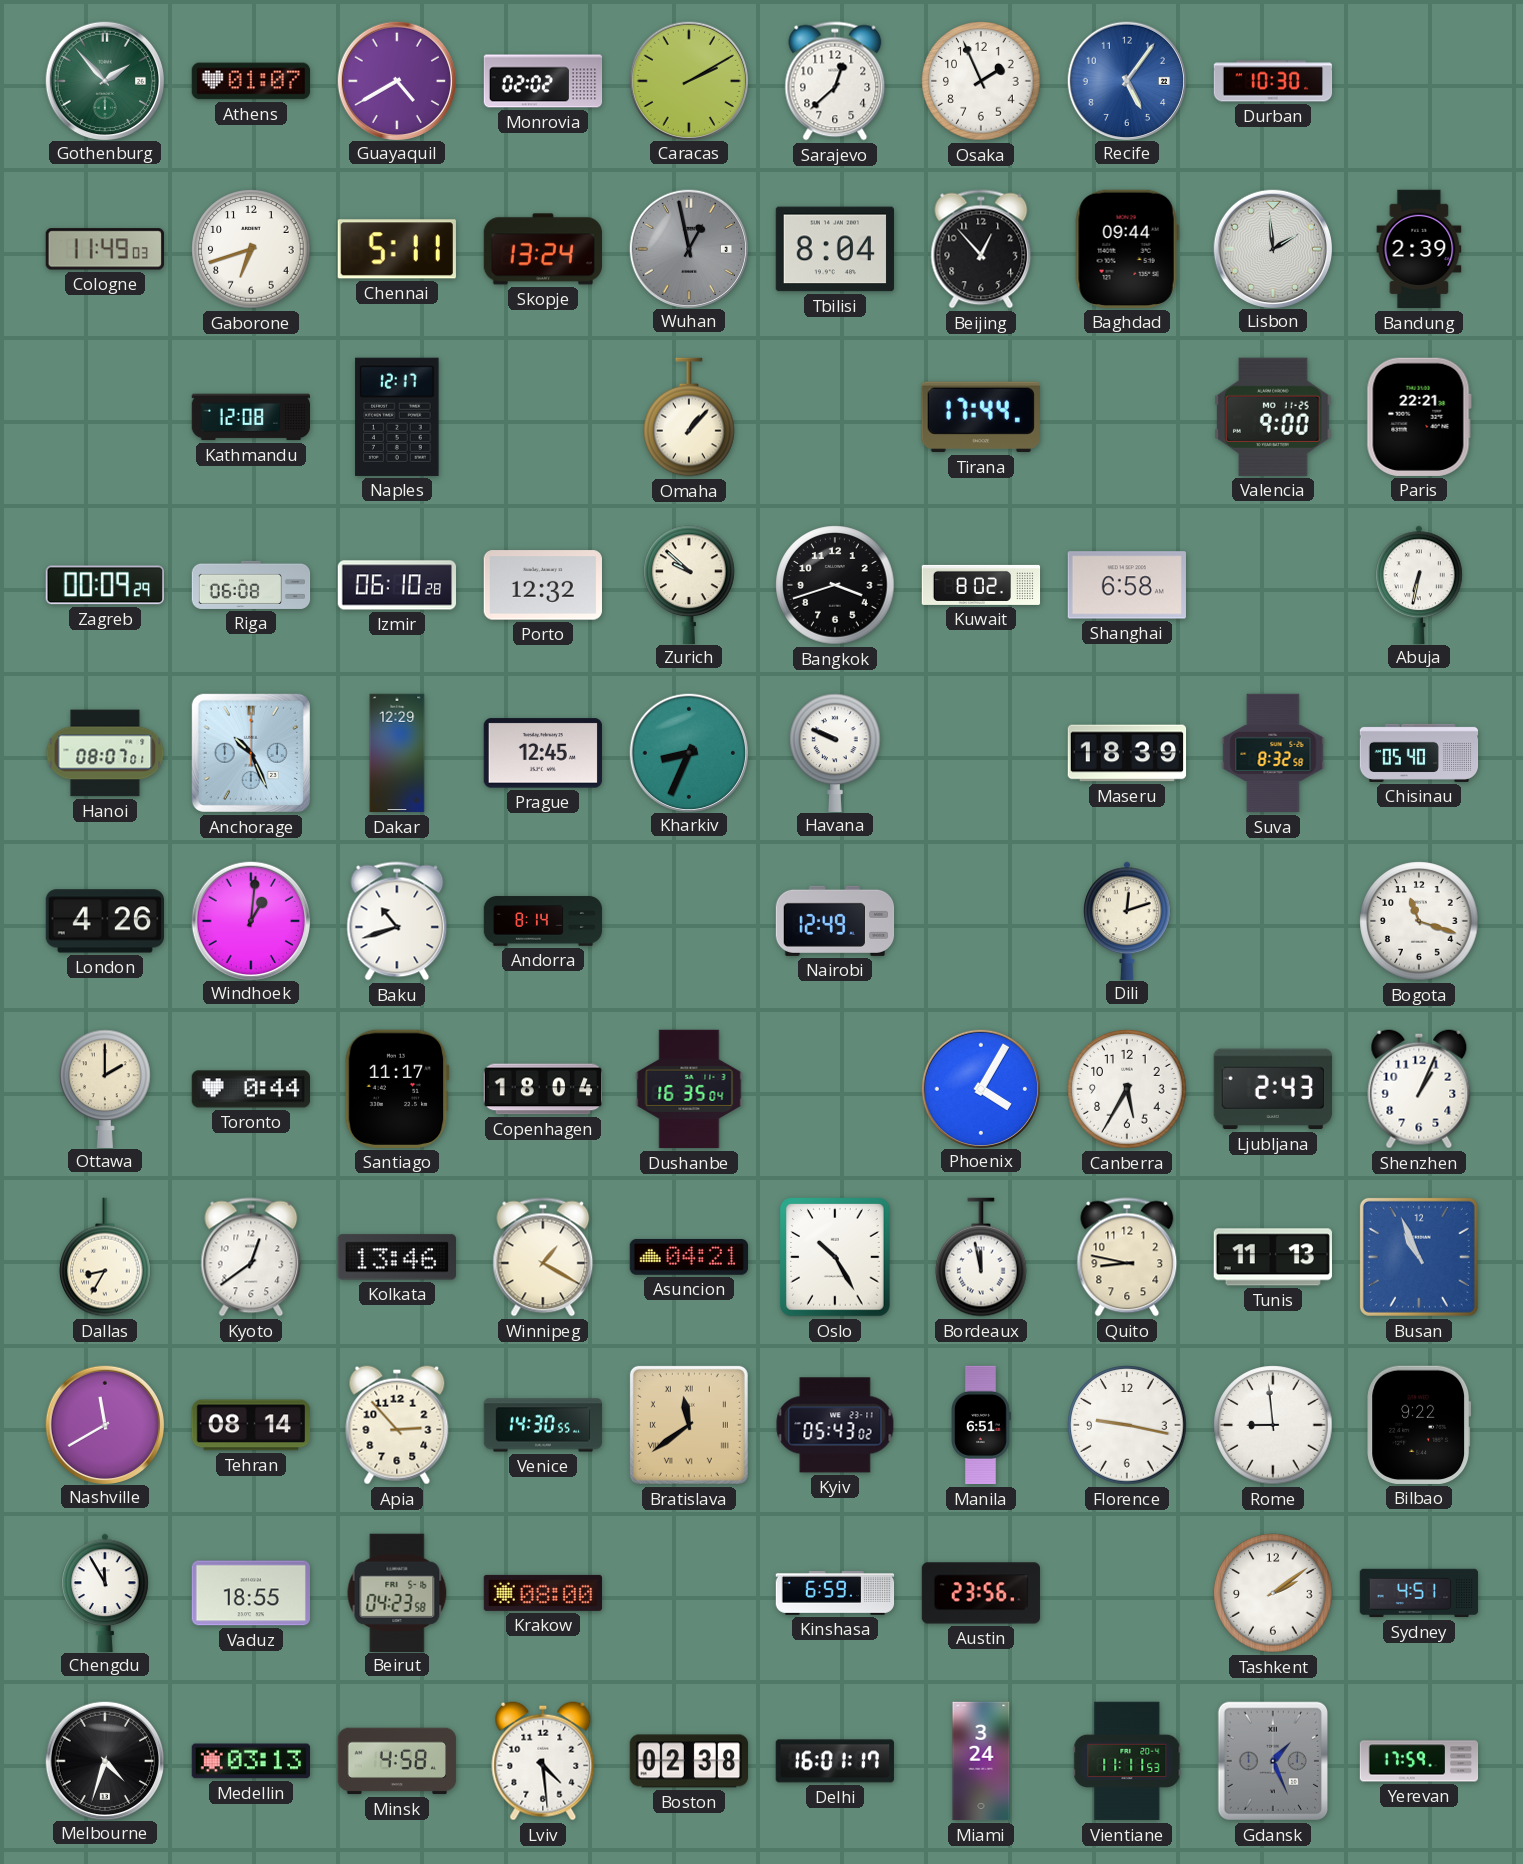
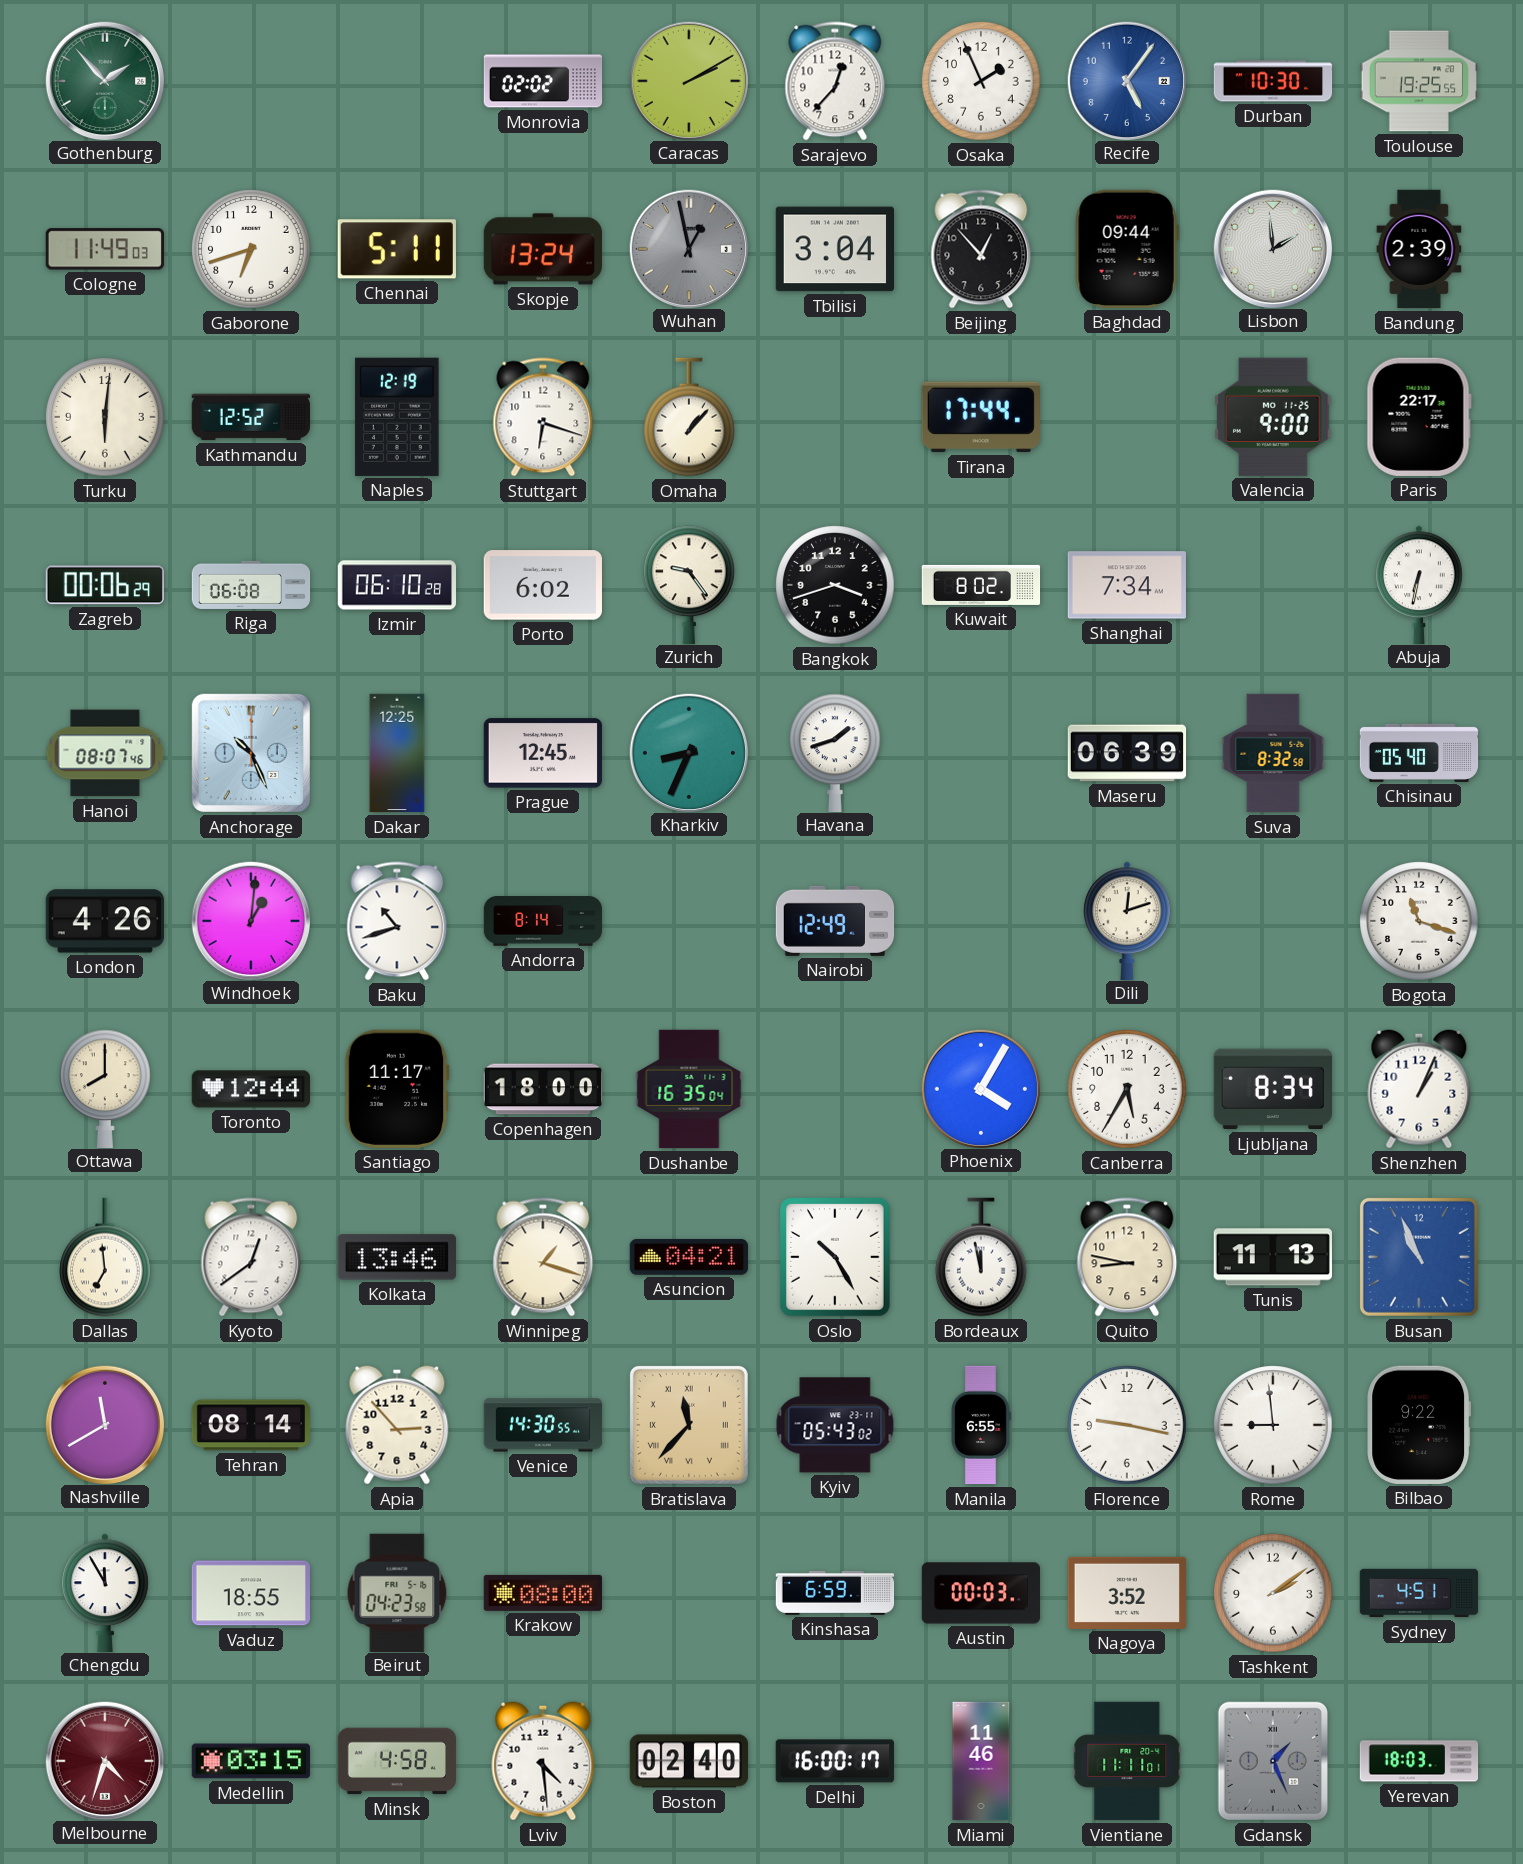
Athens: 01:07 -> none (251, 81)
Guayaquil: 4:40 -> none (396, 80)
Sarajevo: 12:38 -> 12:37 (835, 81)
Toulouse: none -> 19:25 (1418, 81)
Tbilisi: 8:04 -> 3:04 (834, 249)
Turku: none -> 6:01 (105, 417)
Kathmandu: 12:08 -> 12:52 (251, 417)
Naples: 12:17 -> 12:19 (397, 417)
Stuttgart: none -> 6:18 (543, 417)
Paris: 22:21 -> 22:17 (1419, 417)
Zagreb: 00:09 -> 00:06 (105, 585)
Porto: 12:32 -> 6:02 (542, 585)
Zurich: 9:52 -> 9:24 (689, 584)
Shanghai: 6:58 -> 7:34 (1127, 585)
Hanoi: 08:07:01 -> 08:07:46 (105, 753)
Dakar: 12:29 -> 12:25 (397, 753)
Havana: 9:49 -> 1:42 (835, 752)
Maseru: 18:39 -> 06:39 (1127, 753)
Ottawa: 2:00 -> 8:00 (105, 1088)
Toronto: 0:44 -> 12:44 (250, 1089)
Copenhagen: 18:04 -> 18:00 (543, 1089)
Ljubljana: 2:43 -> 8:34 (1273, 1089)
Dallas: 8:35 -> 6:59 (105, 1257)
Winnipeg: 1:20 -> 1:18 (543, 1257)
Bratislava: 11:39 -> 11:37 (689, 1425)
Manila: 6:51 -> 6:55 (981, 1425)
Austin: 23:56 -> 00:03 (981, 1593)
Nagoya: none -> 3:52 (1126, 1593)
Melbourne dial: black -> burgundy (104, 1760)
Medellin: 03:13 -> 03:15 (250, 1761)
Boston: 02:38 -> 02:40 (689, 1761)
Delhi: 16:01 -> 16:00 (835, 1761)
Miami: 3:24 -> 11:46 (981, 1761)
Vientiane: 11:11:53 -> 11:11:01 (1127, 1761)
Yerevan: 17:59 -> 18:03 (1419, 1761)
